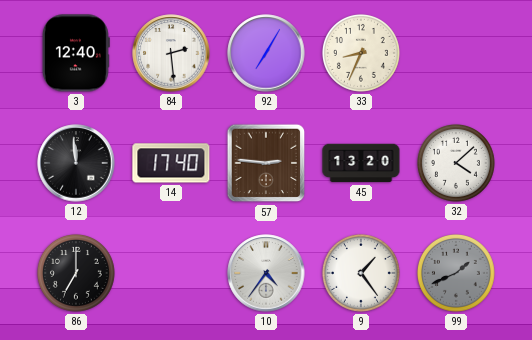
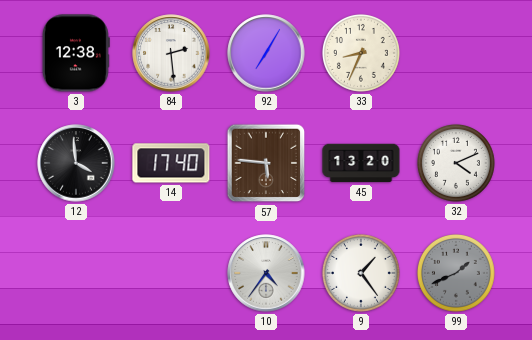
3: 12:40 -> 12:38 (76, 53)
12: 11:59 -> 3:59 (76, 163)
57: 2:46 -> 5:46 (266, 163)
32: 4:08 -> 4:11 (456, 163)
86: 7:00 -> none (76, 273)
